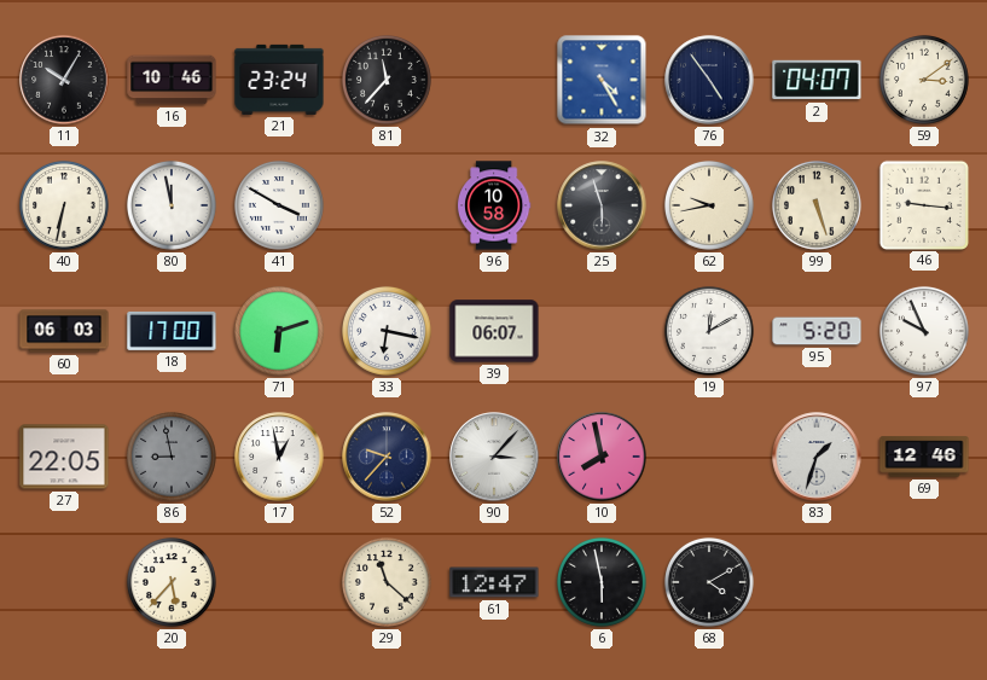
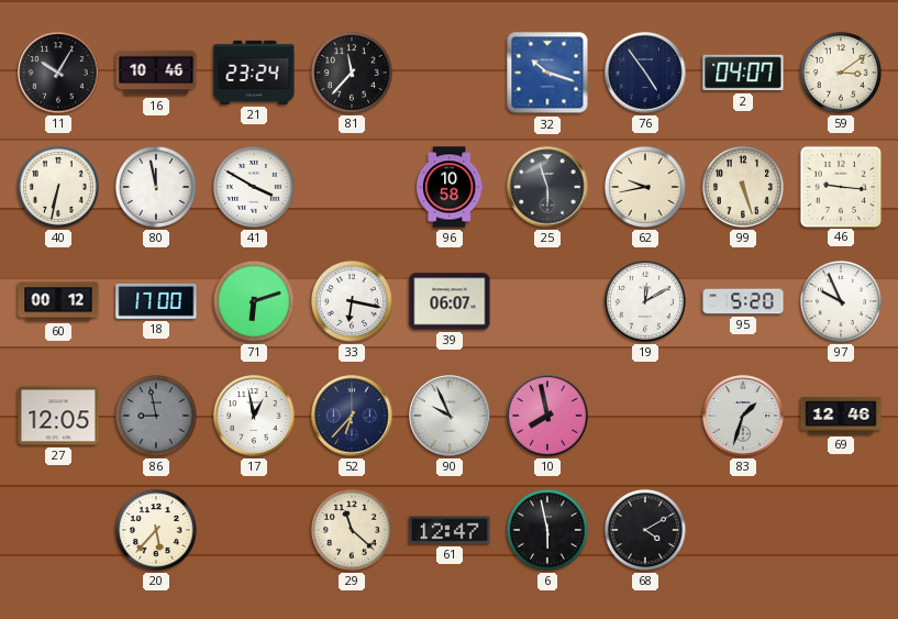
32: 4:25 -> 10:18 (547, 73)
60: 06:03 -> 00:12 (58, 301)
27: 22:05 -> 12:05 (58, 416)
52: 9:37 -> 6:37 (352, 416)
90: 3:07 -> 9:56 (450, 416)
